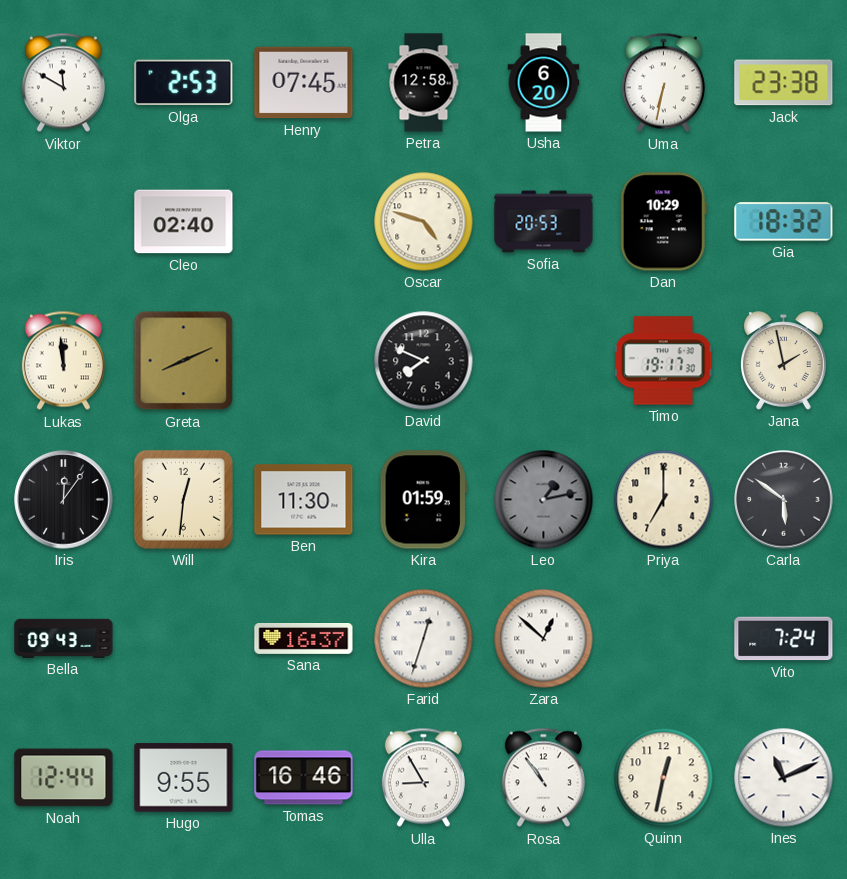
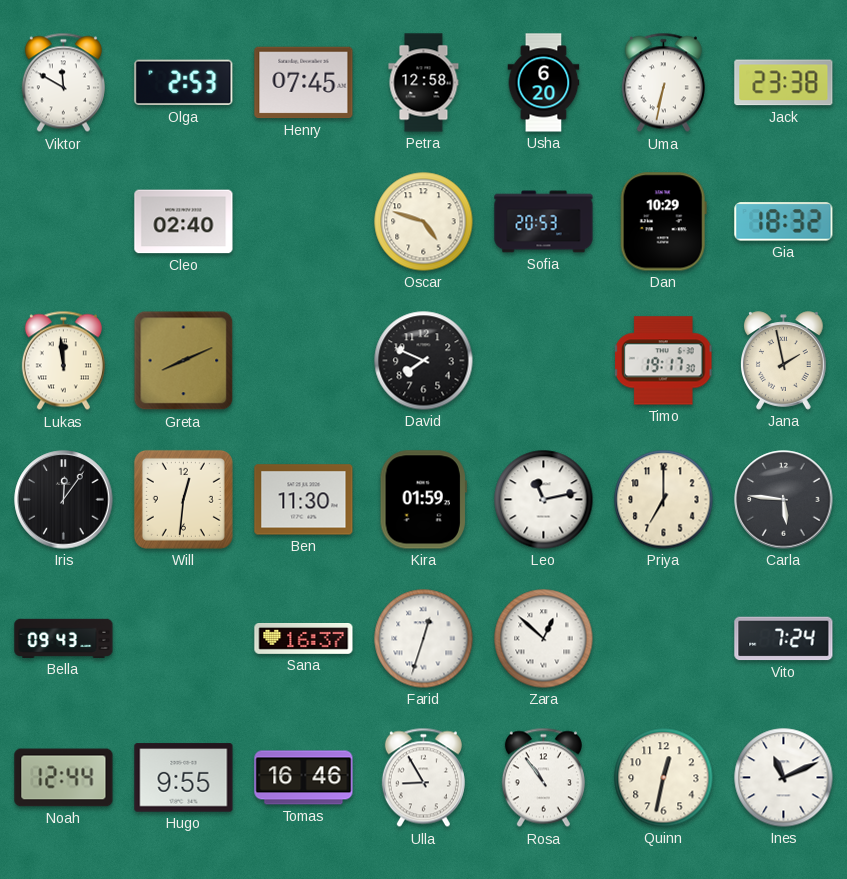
Leo: 1:13 -> 11:13 (544, 500)
Leo dial: grey -> white (544, 500)
Carla: 5:51 -> 5:46 (784, 500)
